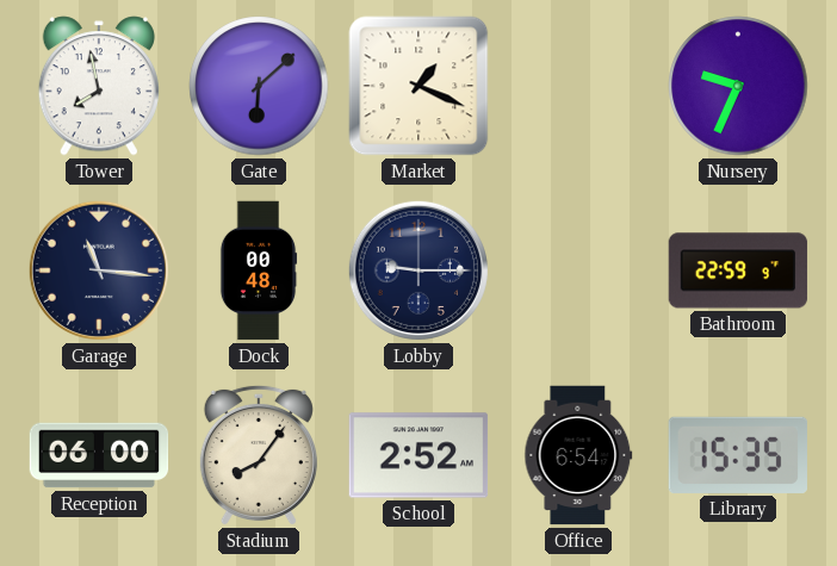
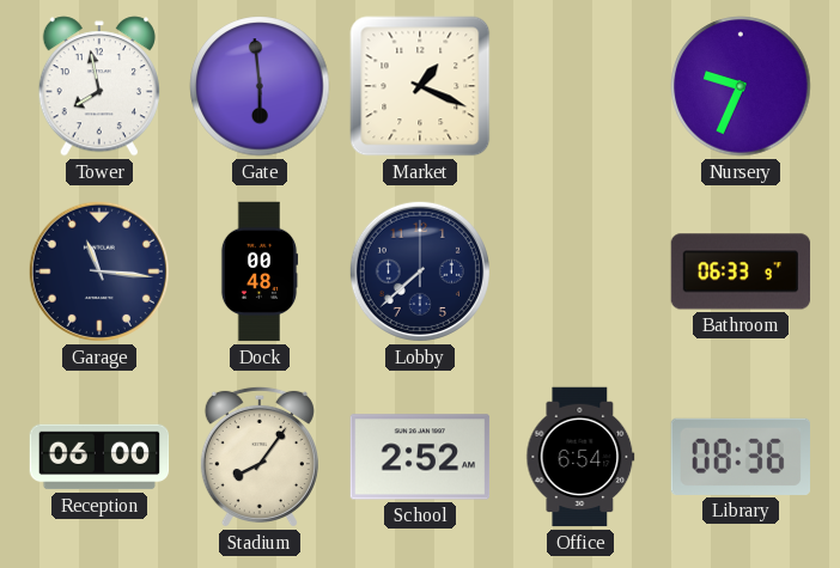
Gate: 6:08 -> 5:59 (260, 86)
Lobby: 9:15 -> 7:38 (420, 271)
Bathroom: 22:59 -> 06:33 (741, 271)
Library: 15:35 -> 08:36 (739, 457)
